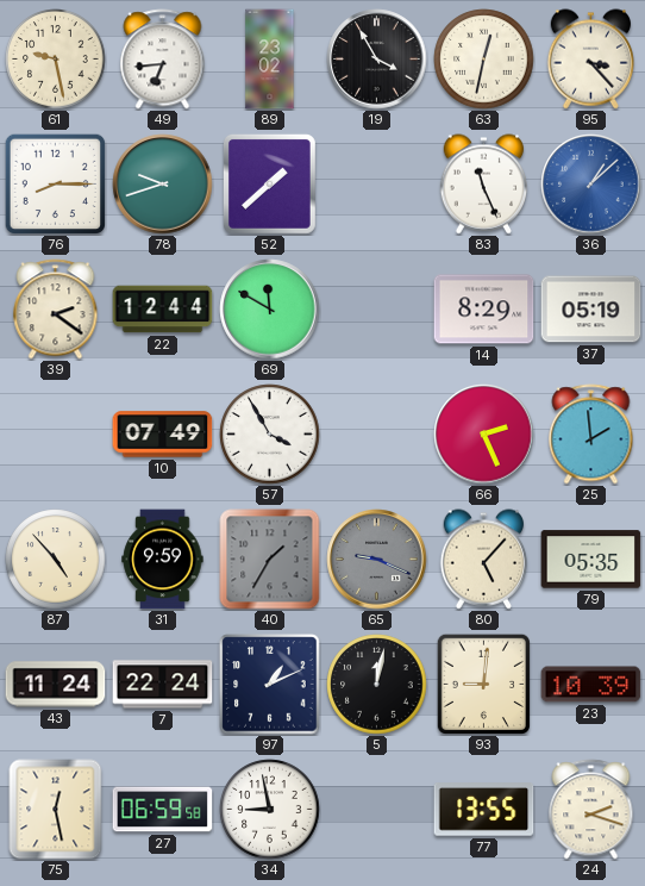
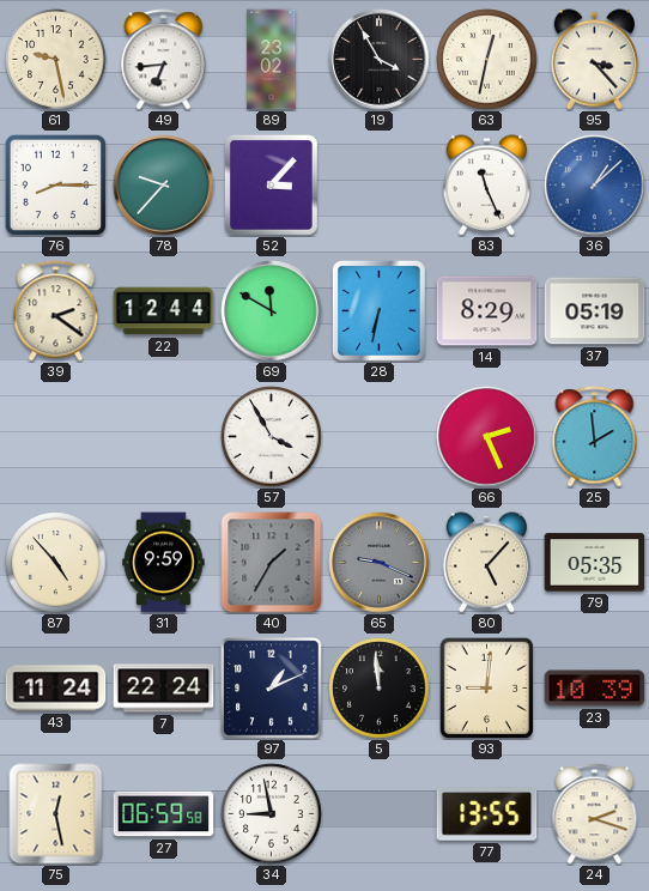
78: 9:42 -> 9:37 (164, 186)
52: 1:38 -> 3:07 (271, 186)
28: none -> 6:32 (378, 311)
10: 07:49 -> none (163, 435)
5: 12:02 -> 11:59 (380, 689)
